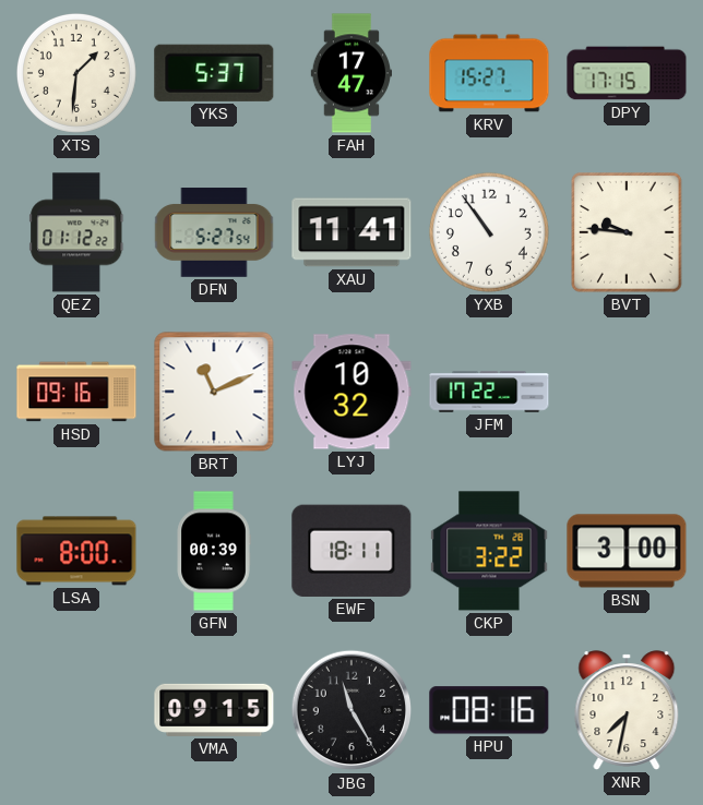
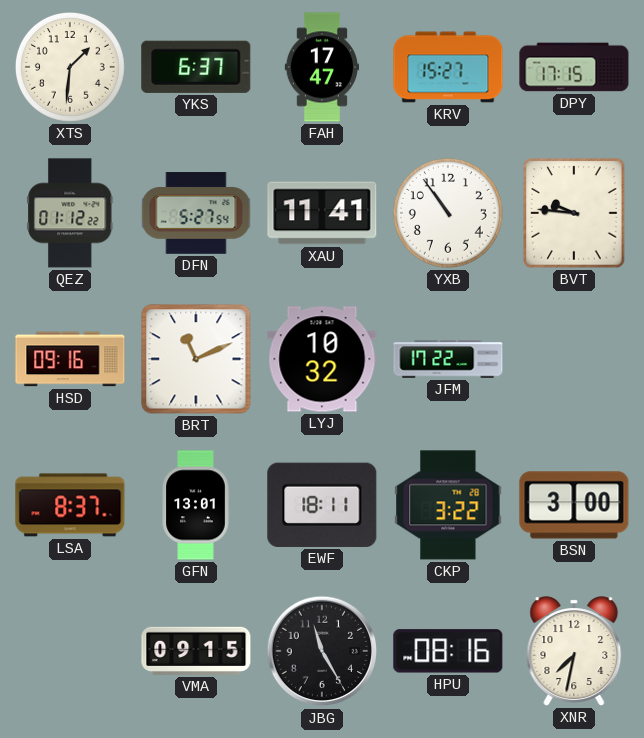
YKS: 5:37 -> 6:37 (196, 67)
LSA: 8:00 -> 8:37 (70, 505)
GFN: 00:39 -> 13:01 (196, 505)
